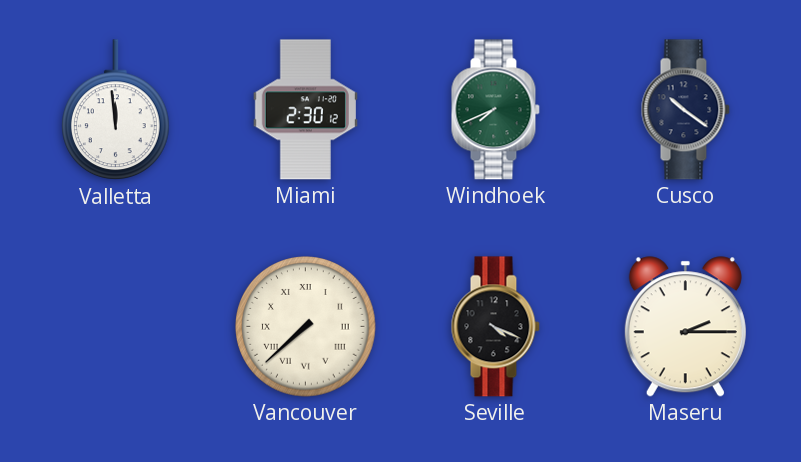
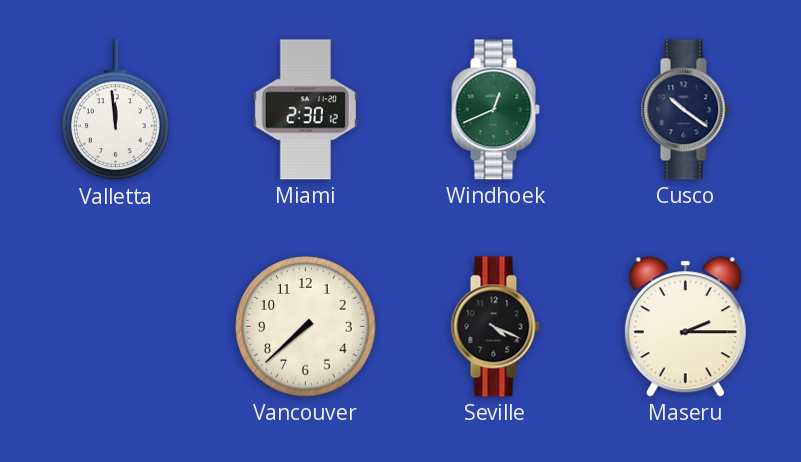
Windhoek: 7:41 -> 12:41 (495, 110)
Vancouver numerals: Roman -> Arabic (306, 327)
